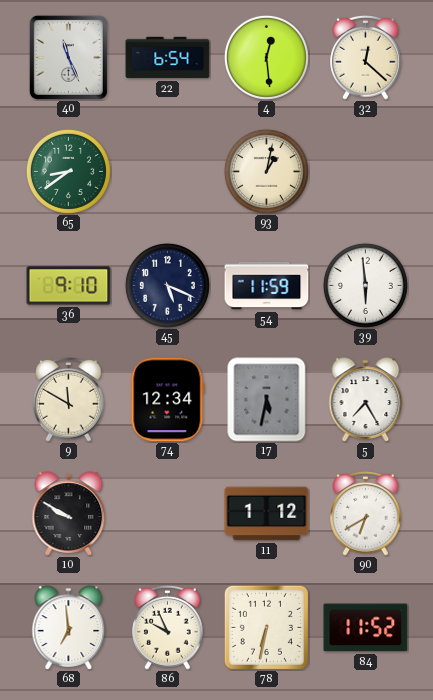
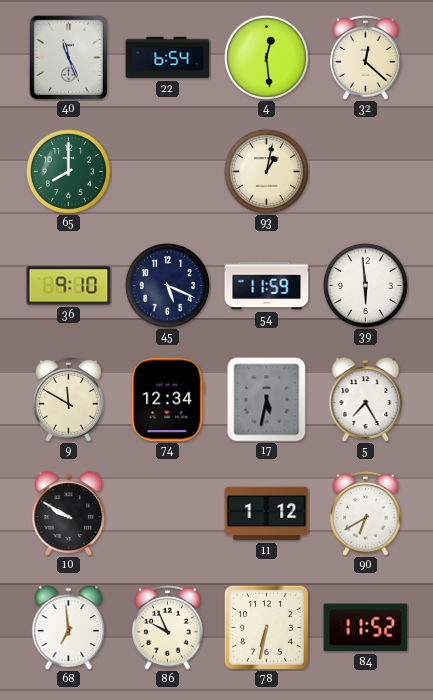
65: 8:39 -> 8:00 (68, 171)
